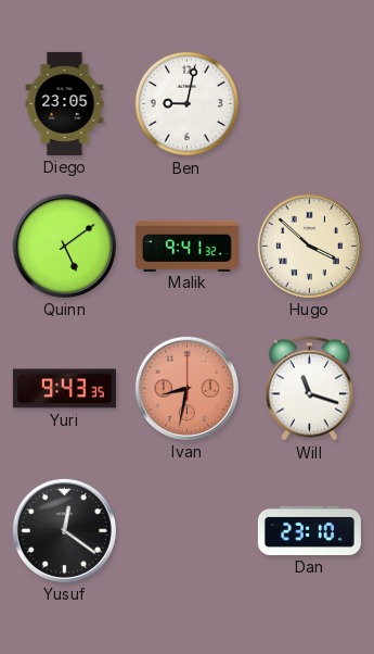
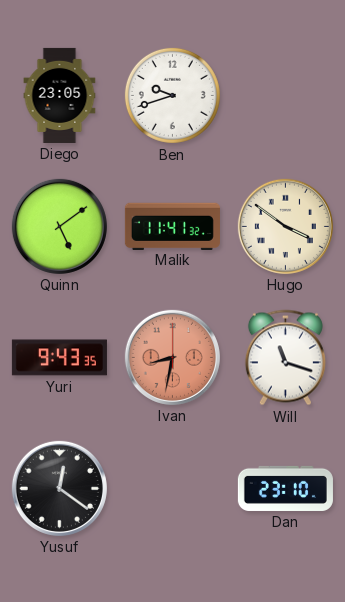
Ben: 9:02 -> 9:42 (172, 95)
Malik: 9:41 -> 11:41 (172, 226)
Hugo: 3:52 -> 3:51 (285, 226)
